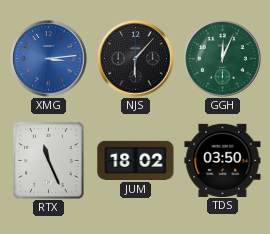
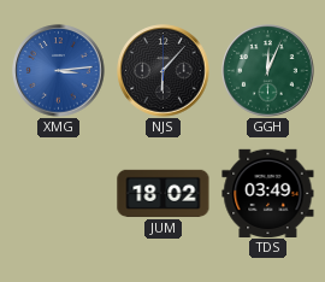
RTX: 11:26 -> none (49, 161)
TDS: 03:50 -> 03:49 (268, 193)
